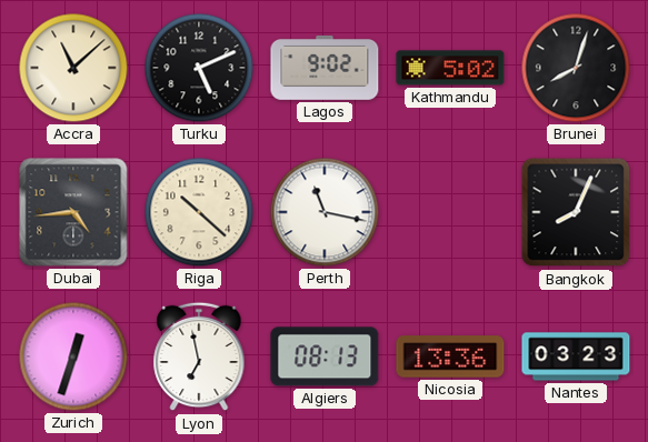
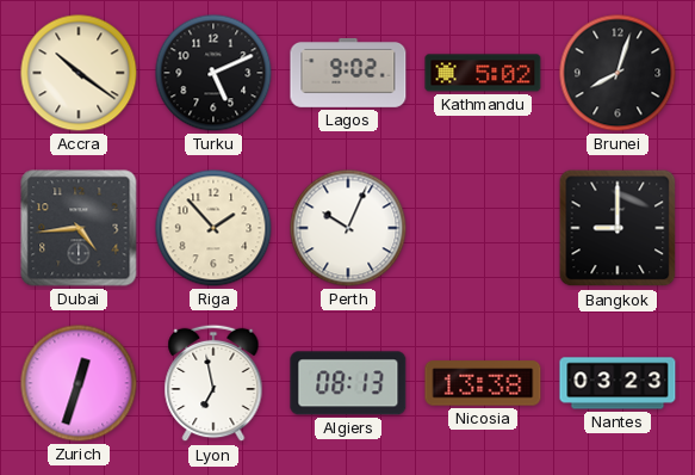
Accra: 11:08 -> 10:21 (79, 73)
Riga: 10:22 -> 1:53 (213, 228)
Perth: 11:17 -> 10:04 (348, 228)
Bangkok: 8:04 -> 9:00 (618, 228)
Nicosia: 13:36 -> 13:38 (483, 383)
